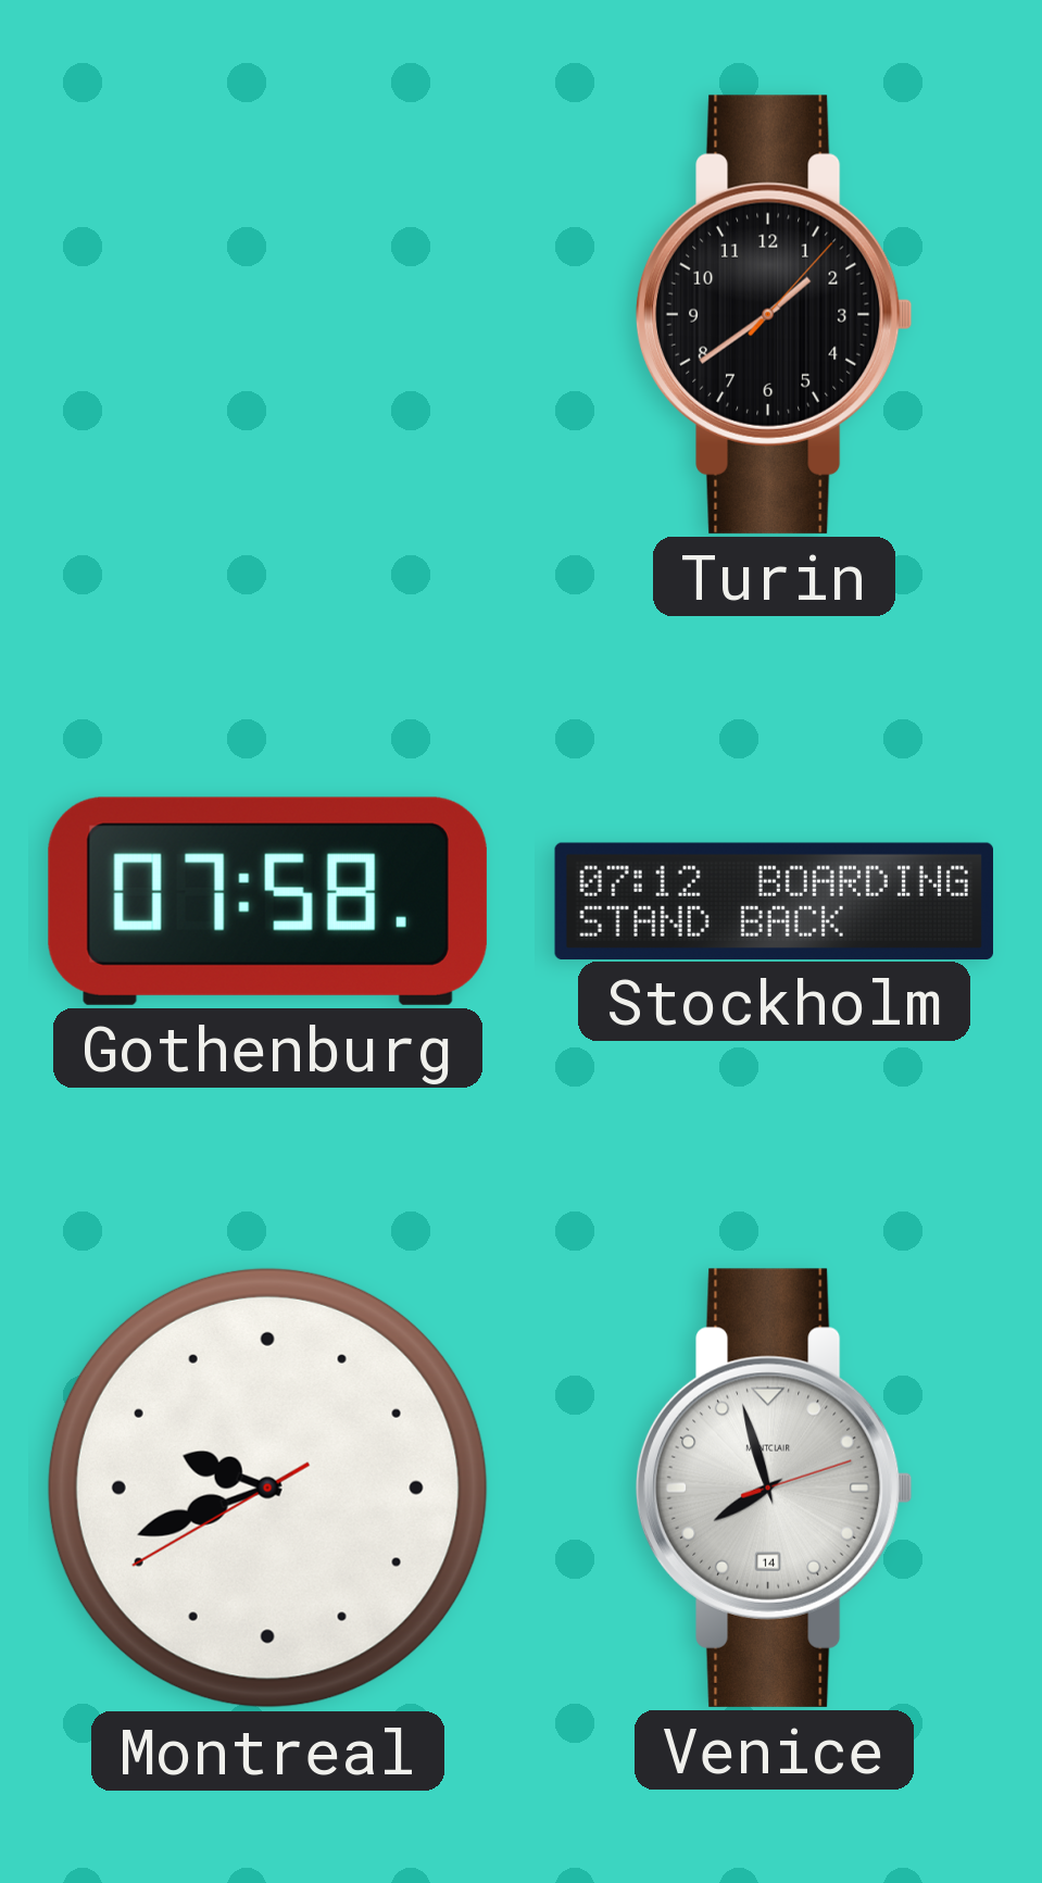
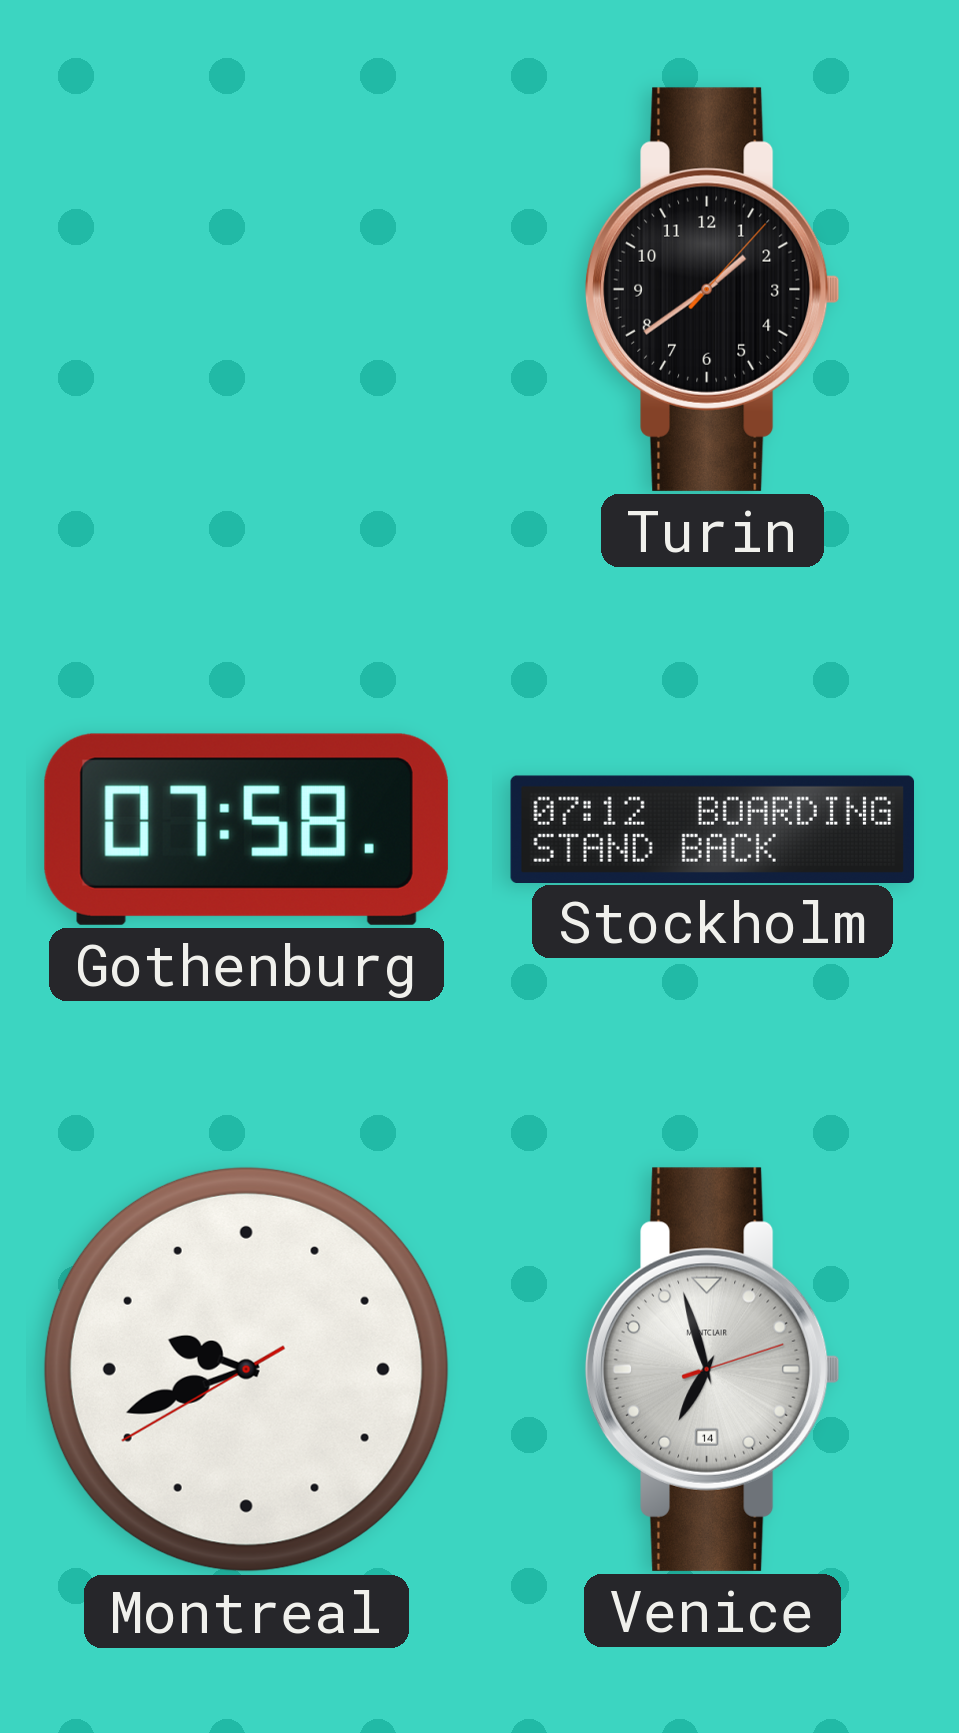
Venice: 7:57 -> 6:57 (712, 1369)
